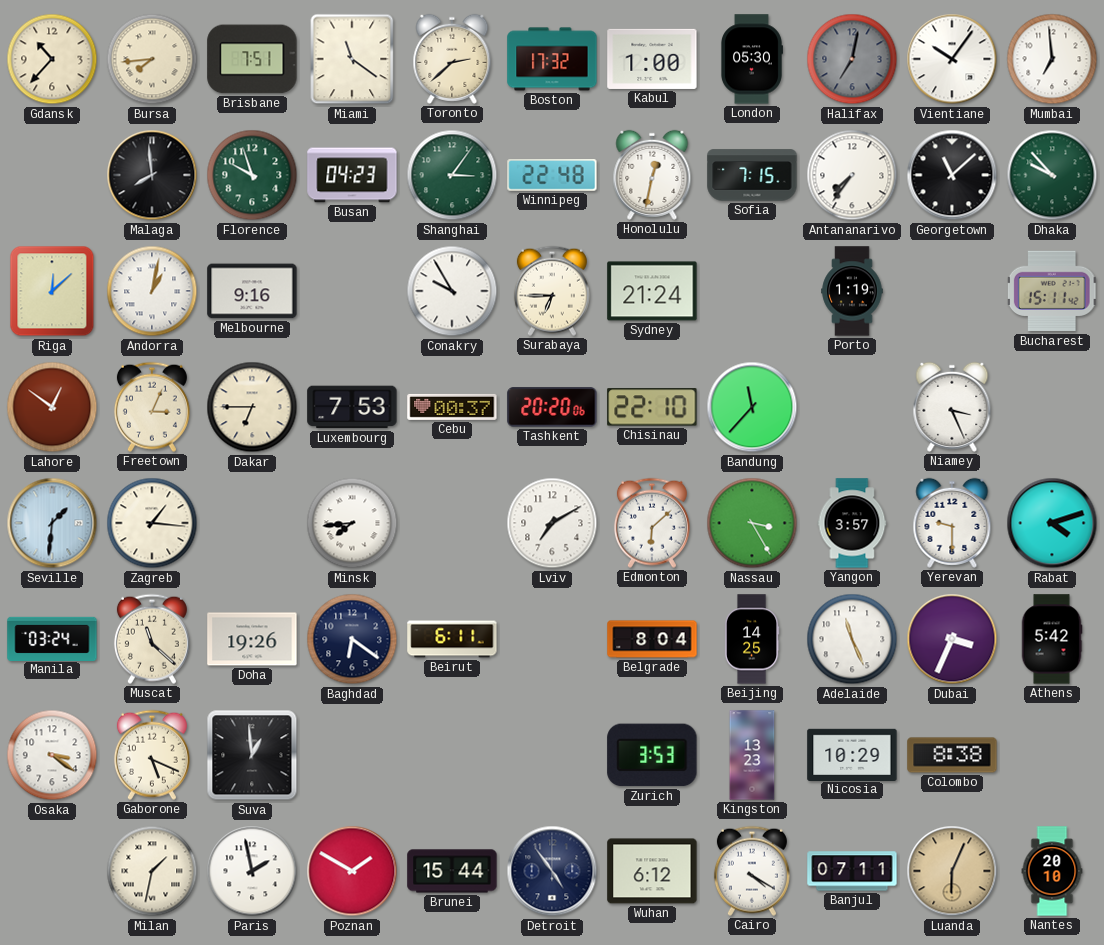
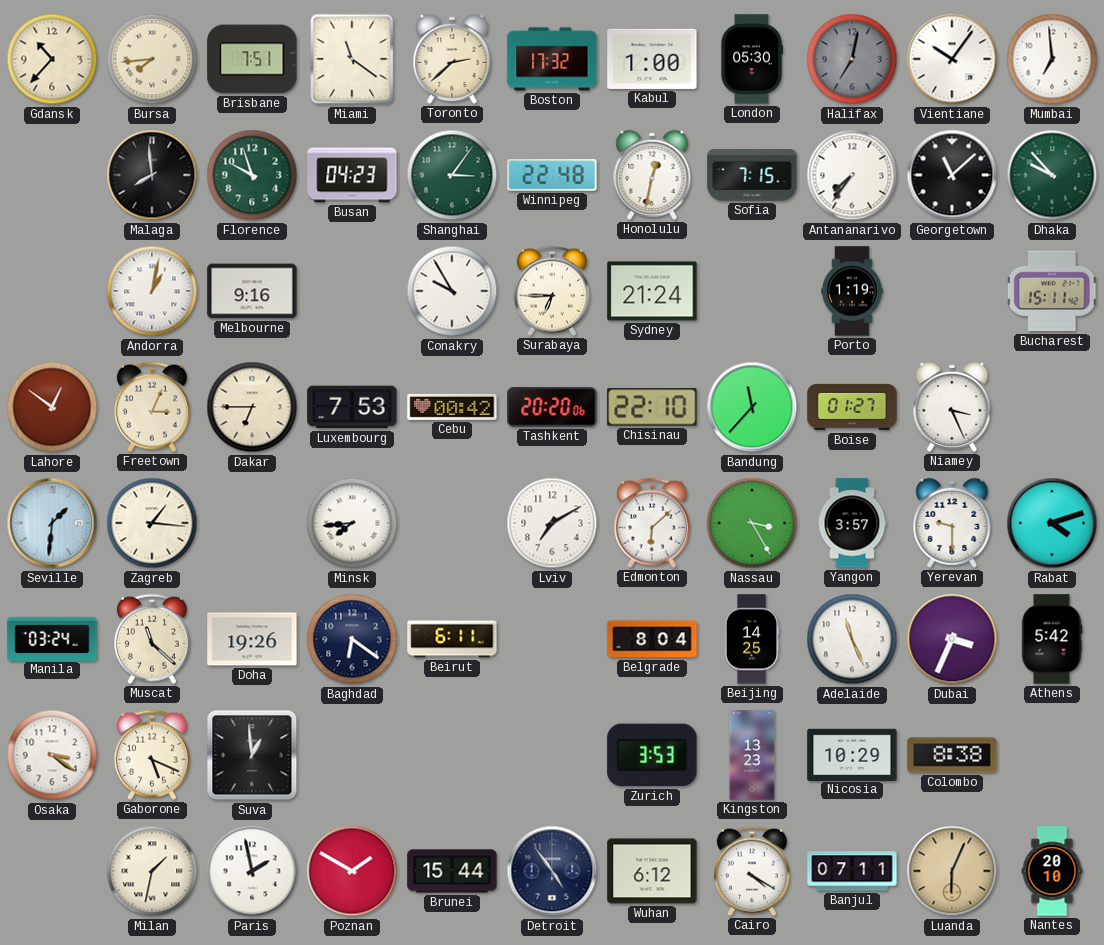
Riga: 12:08 -> none (52, 291)
Cebu: 00:37 -> 00:42 (452, 407)
Boise: none -> 01:27 (852, 407)
